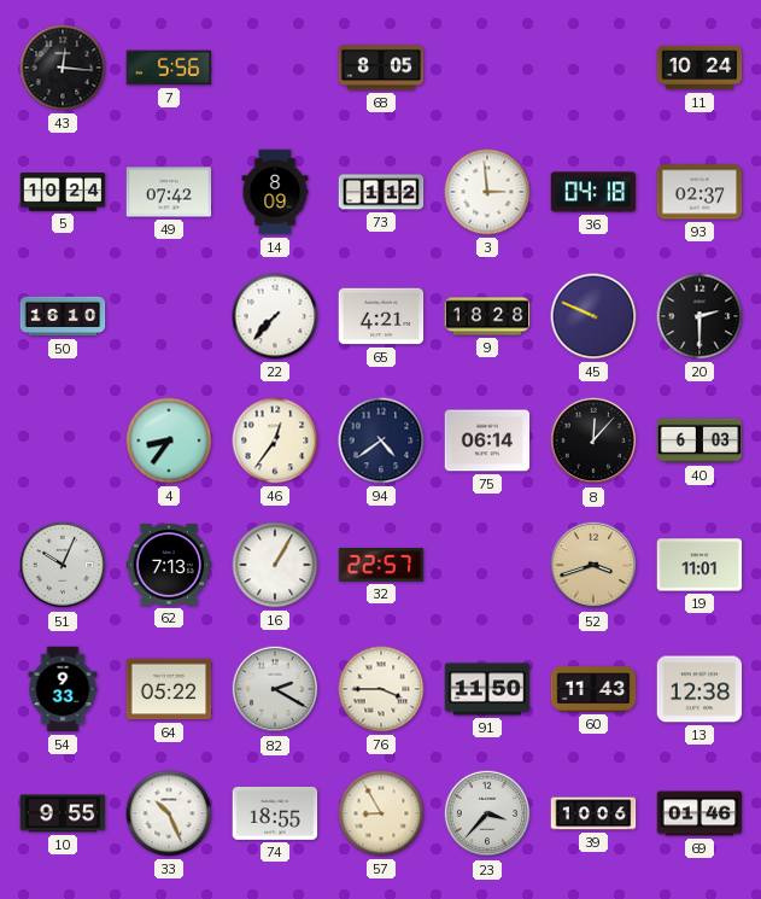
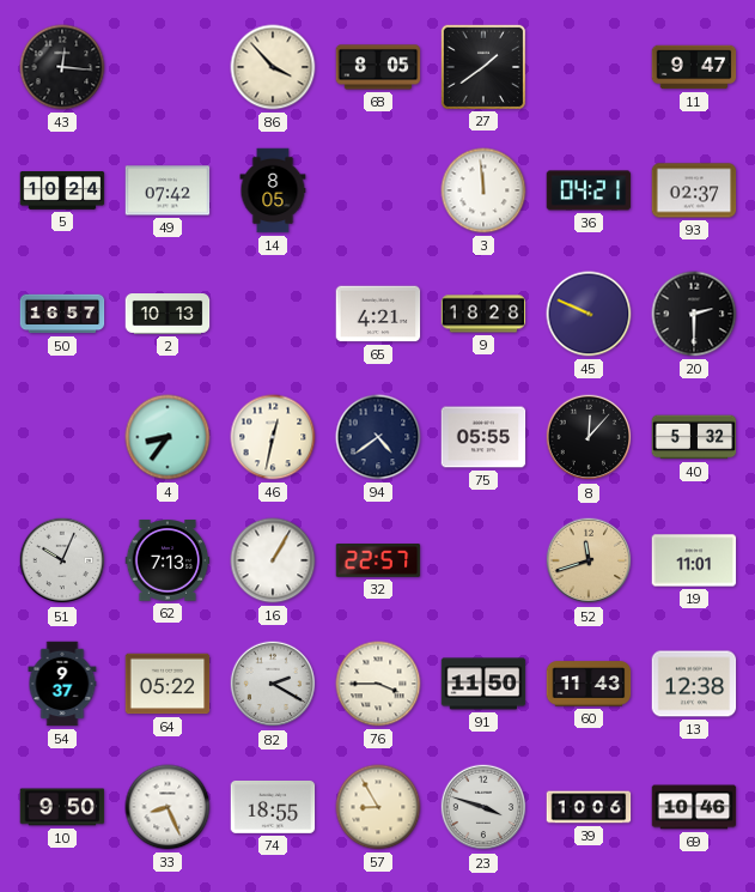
7: 5:56 -> none (169, 68)
86: none -> 3:53 (273, 67)
27: none -> 1:39 (482, 66)
11: 10:24 -> 9:47 (694, 67)
14: 8:09 -> 8:05 (273, 190)
73: 1:12 -> none (381, 192)
3: 2:59 -> 11:59 (483, 190)
36: 04:18 -> 04:21 (589, 190)
50: 16:10 -> 16:57 (62, 314)
2: none -> 10:13 (168, 315)
22: 7:37 -> none (275, 316)
46: 12:36 -> 12:32 (273, 437)
75: 06:14 -> 05:55 (483, 437)
40: 6:03 -> 5:32 (694, 437)
52: 3:42 -> 11:42 (589, 560)
54: 9:33 -> 9:37 (62, 684)
10: 9:55 -> 9:50 (62, 807)
33: 10:26 -> 8:26 (168, 807)
23: 3:37 -> 3:48 (483, 807)
69: 01:46 -> 10:46 (694, 807)
